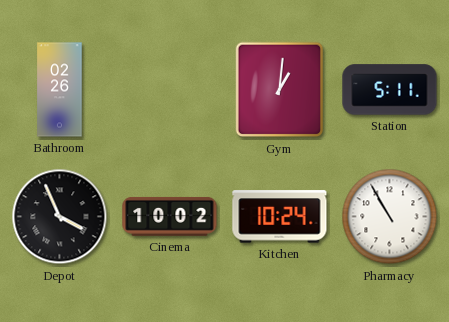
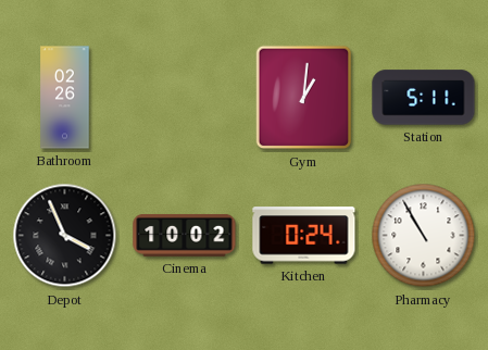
Kitchen: 10:24 -> 0:24 (304, 236)
